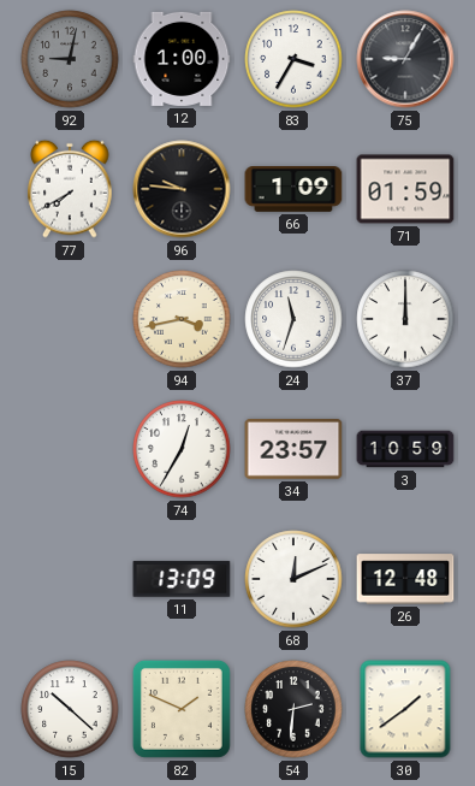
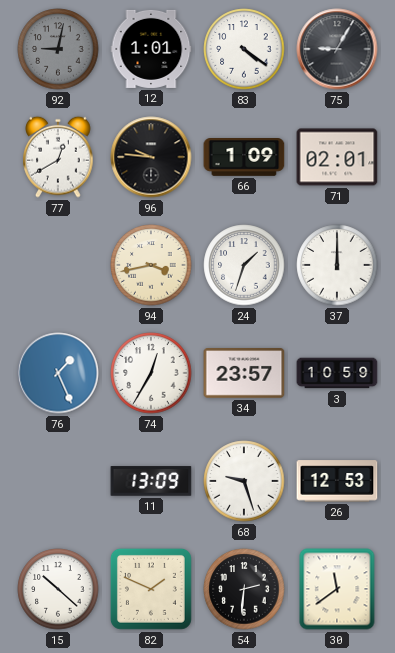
12: 1:00 -> 1:01 (151, 49)
83: 3:35 -> 4:21 (244, 49)
77: 7:40 -> 12:40 (58, 157)
71: 01:59 -> 02:01 (337, 157)
24: 11:33 -> 1:33 (244, 265)
76: none -> 1:26 (58, 373)
68: 12:11 -> 9:27 (244, 481)
26: 12:48 -> 12:53 (337, 481)
30: 1:39 -> 11:39 (337, 589)
